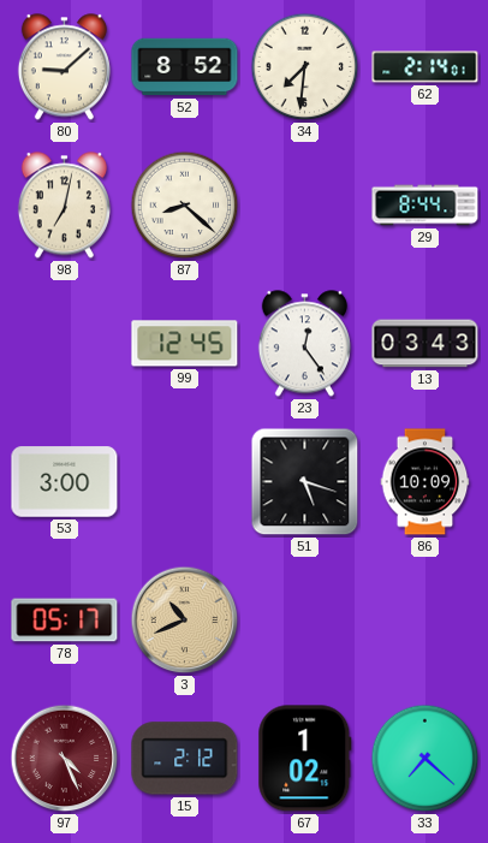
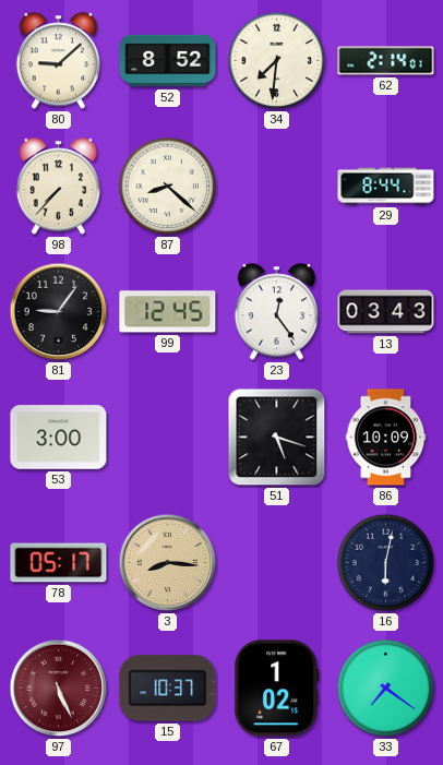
98: 7:02 -> 7:37 (58, 187)
81: none -> 9:06 (59, 312)
3: 10:41 -> 8:16 (168, 563)
16: none -> 6:02 (386, 563)
97: 4:26 -> 5:26 (59, 689)
15: 2:12 -> 10:37 (168, 689)
33: 7:22 -> 7:21 (386, 689)
